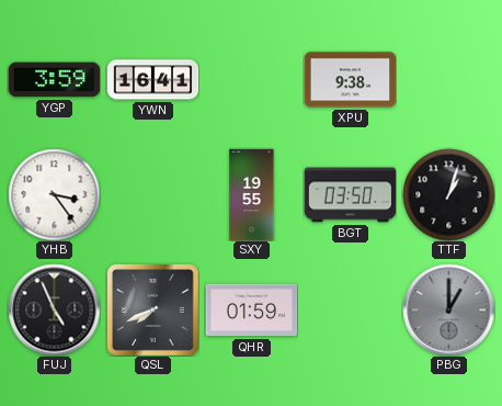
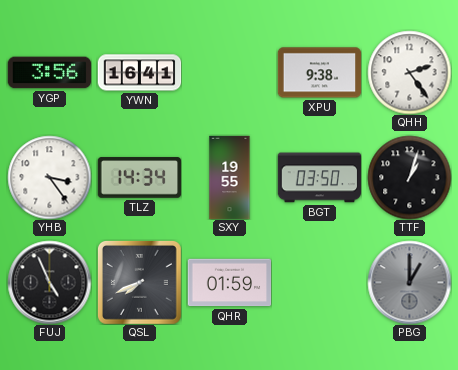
YGP: 3:59 -> 3:56 (49, 73)
QHH: none -> 2:24 (409, 72)
TLZ: none -> 14:34 (139, 178)
